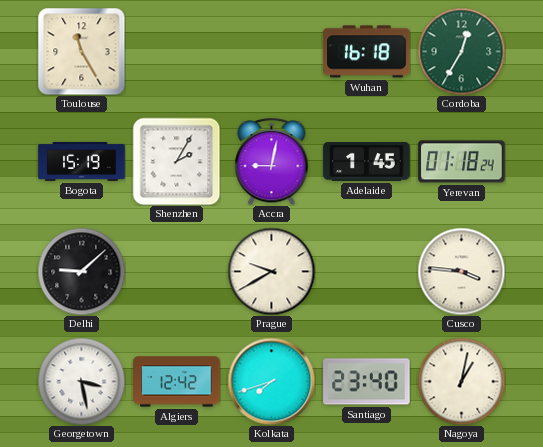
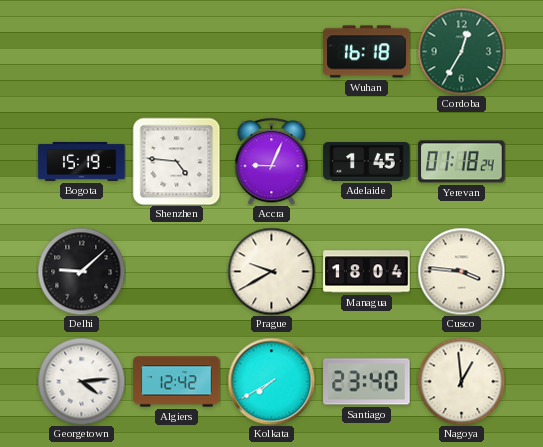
Toulouse: 11:25 -> none (81, 51)
Shenzhen: 2:05 -> 4:46 (176, 161)
Accra: 9:02 -> 9:04 (272, 161)
Managua: none -> 18:04 (367, 272)
Georgetown: 3:28 -> 4:14 (81, 381)
Kolkata: 7:42 -> 7:40 (271, 381)
Nagoya: 1:02 -> 12:59 (461, 381)
